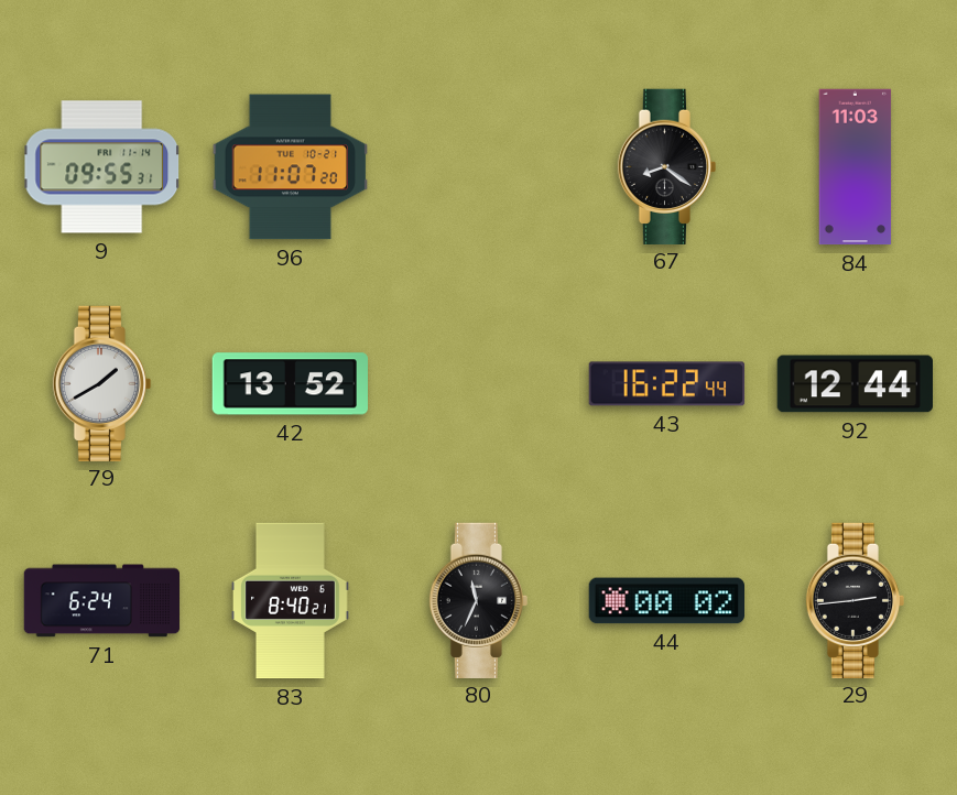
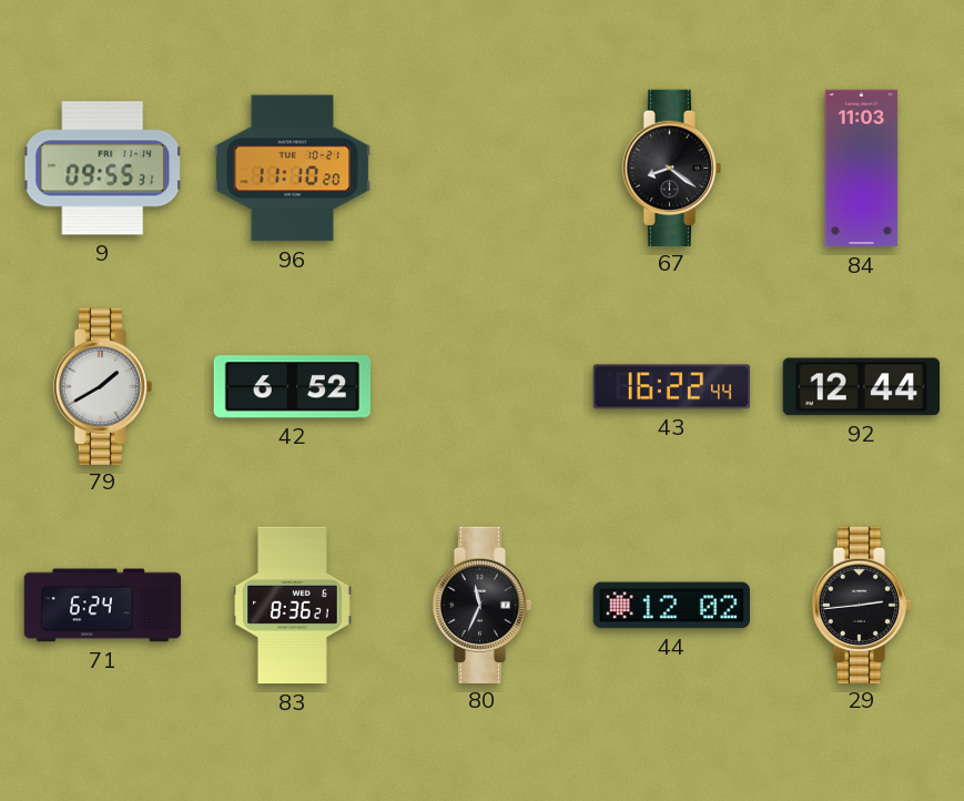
96: 11:07 -> 11:10 (292, 169)
42: 13:52 -> 6:52 (292, 387)
83: 8:40 -> 8:36 (293, 606)
44: 00:02 -> 12:02 (672, 606)
